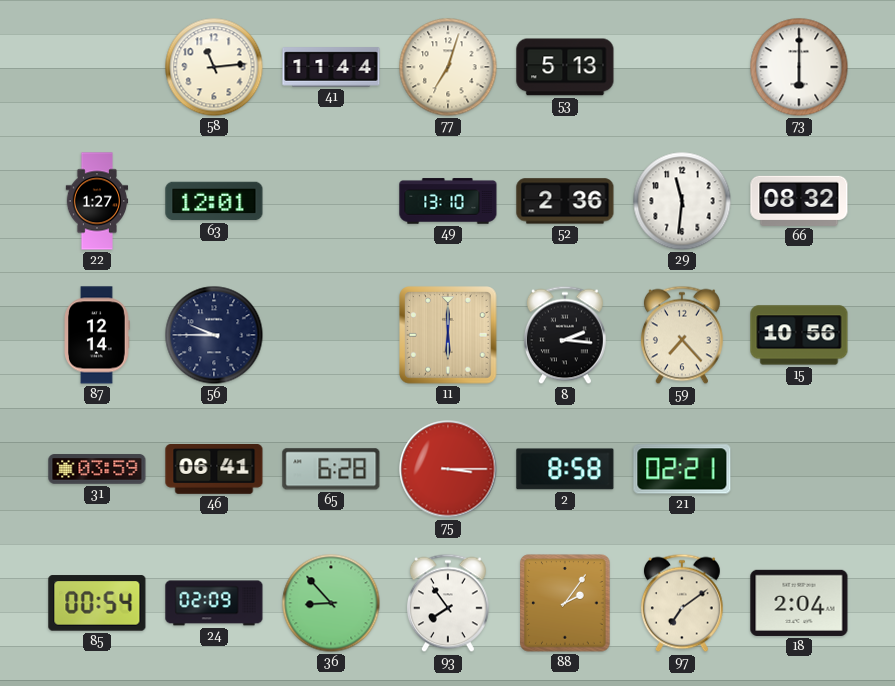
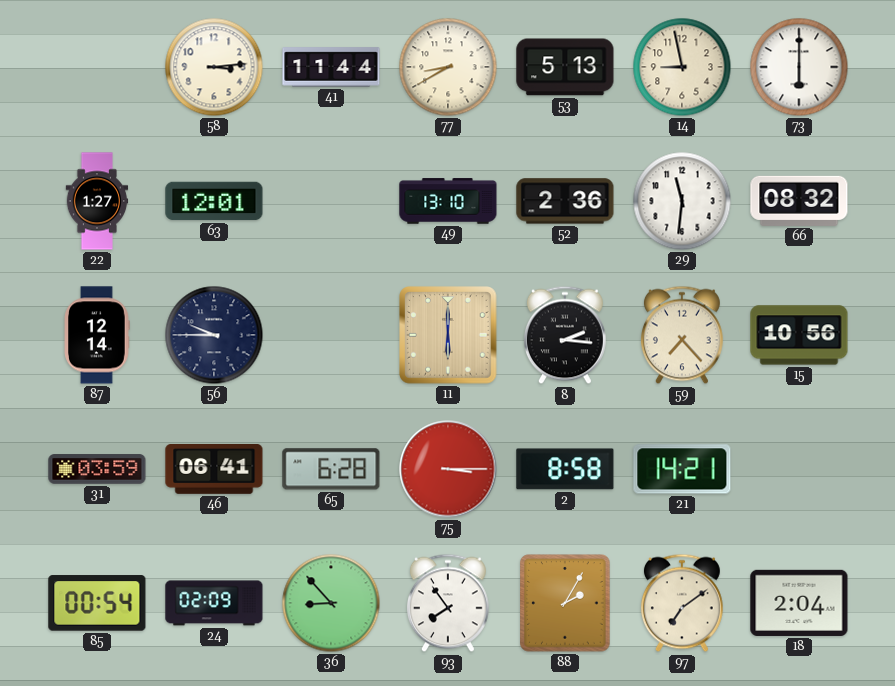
58: 11:14 -> 3:14 (214, 67)
77: 7:03 -> 8:40 (448, 67)
14: none -> 8:58 (682, 67)
21: 02:21 -> 14:21 (682, 469)
88: 2:06 -> 2:05 (565, 603)
